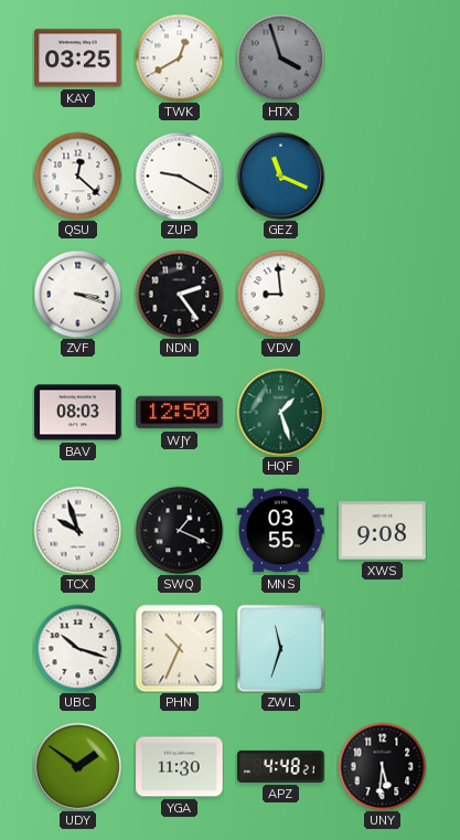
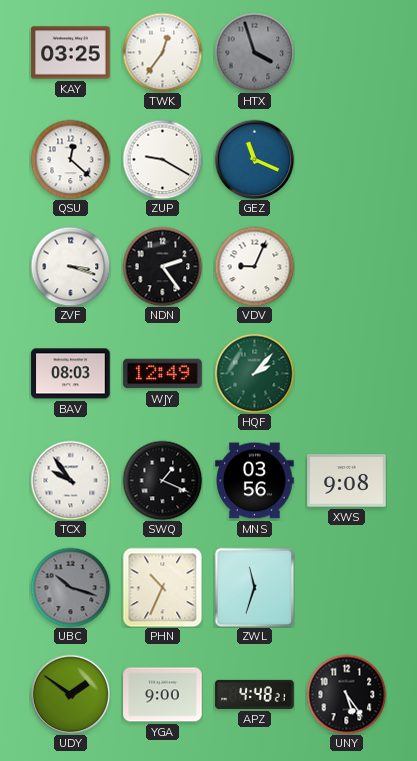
TWK: 12:40 -> 12:36 (162, 52)
VDV: 8:59 -> 9:04 (254, 266)
WJY: 12:50 -> 12:49 (163, 374)
HQF: 1:27 -> 2:07 (254, 373)
TCX: 9:57 -> 9:54 (70, 480)
MNS: 03:55 -> 03:56 (255, 481)
UBC dial: white -> grey (70, 587)
YGA: 11:30 -> 9:00 (163, 695)
UNY: 5:31 -> 5:24 (346, 694)
